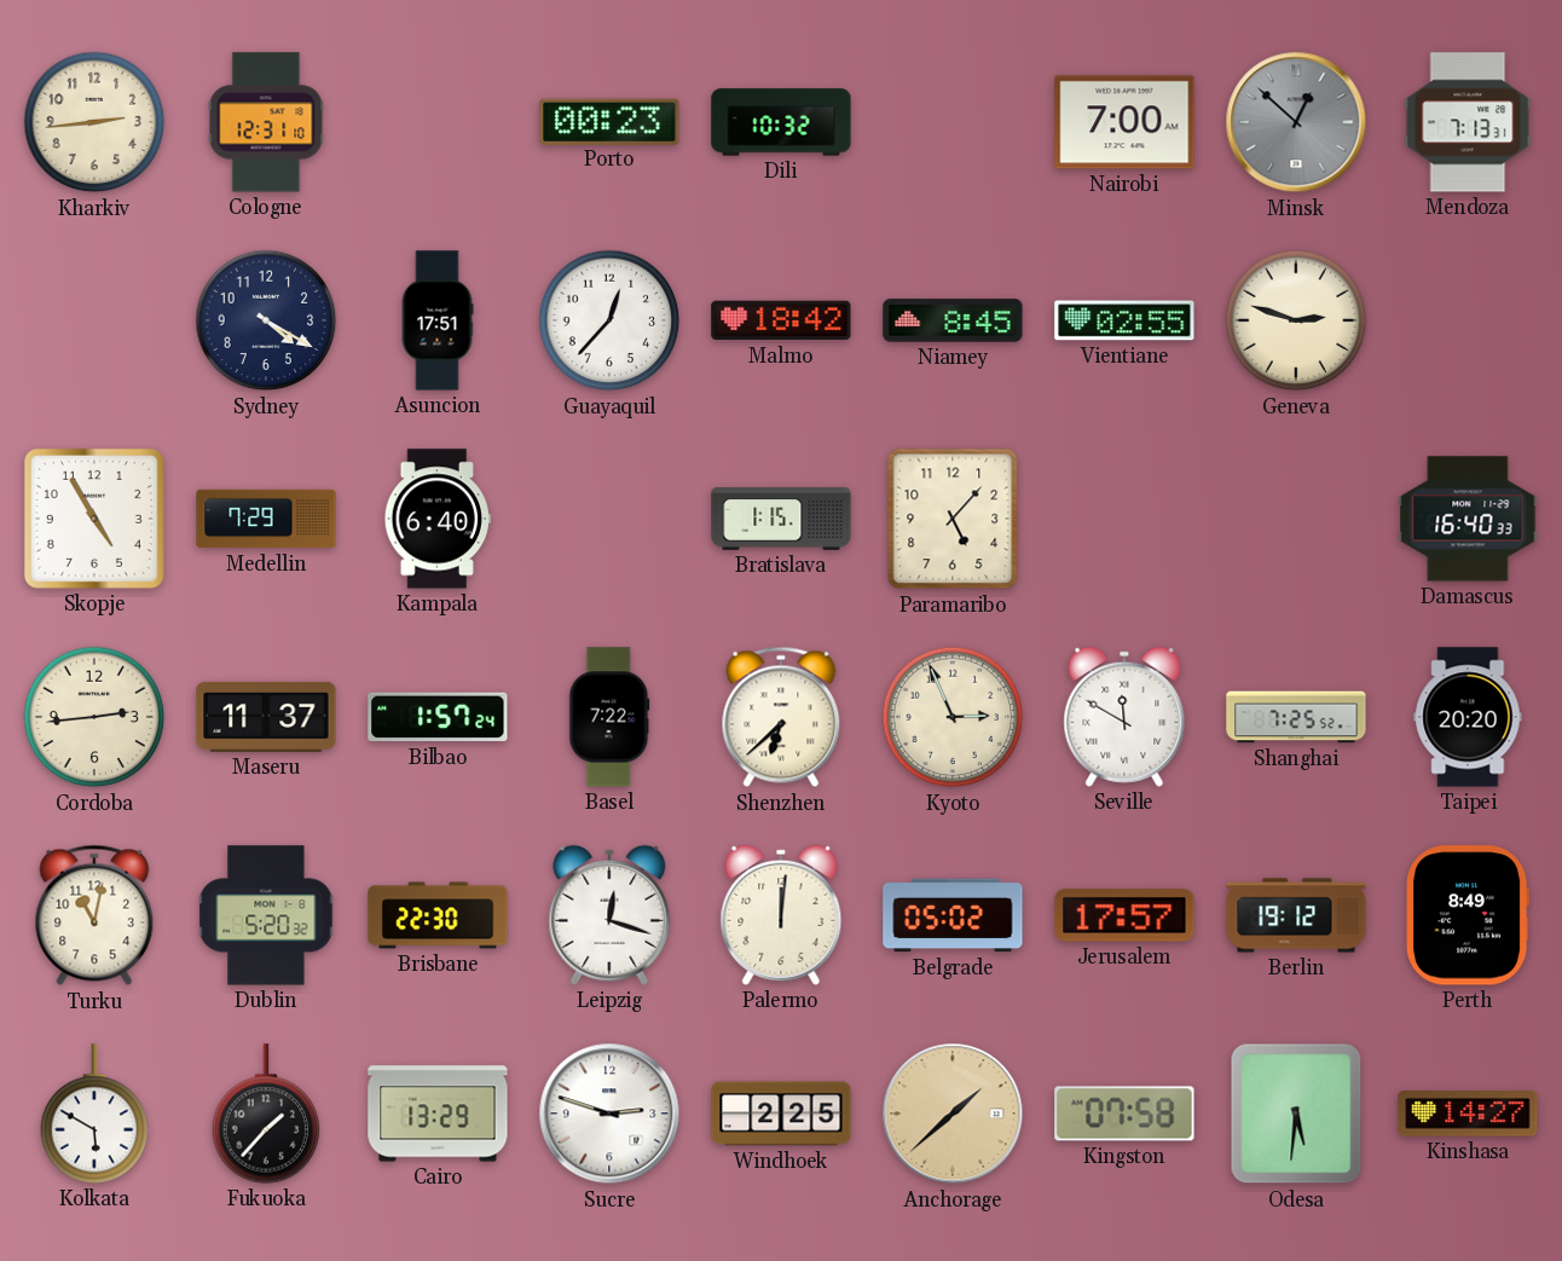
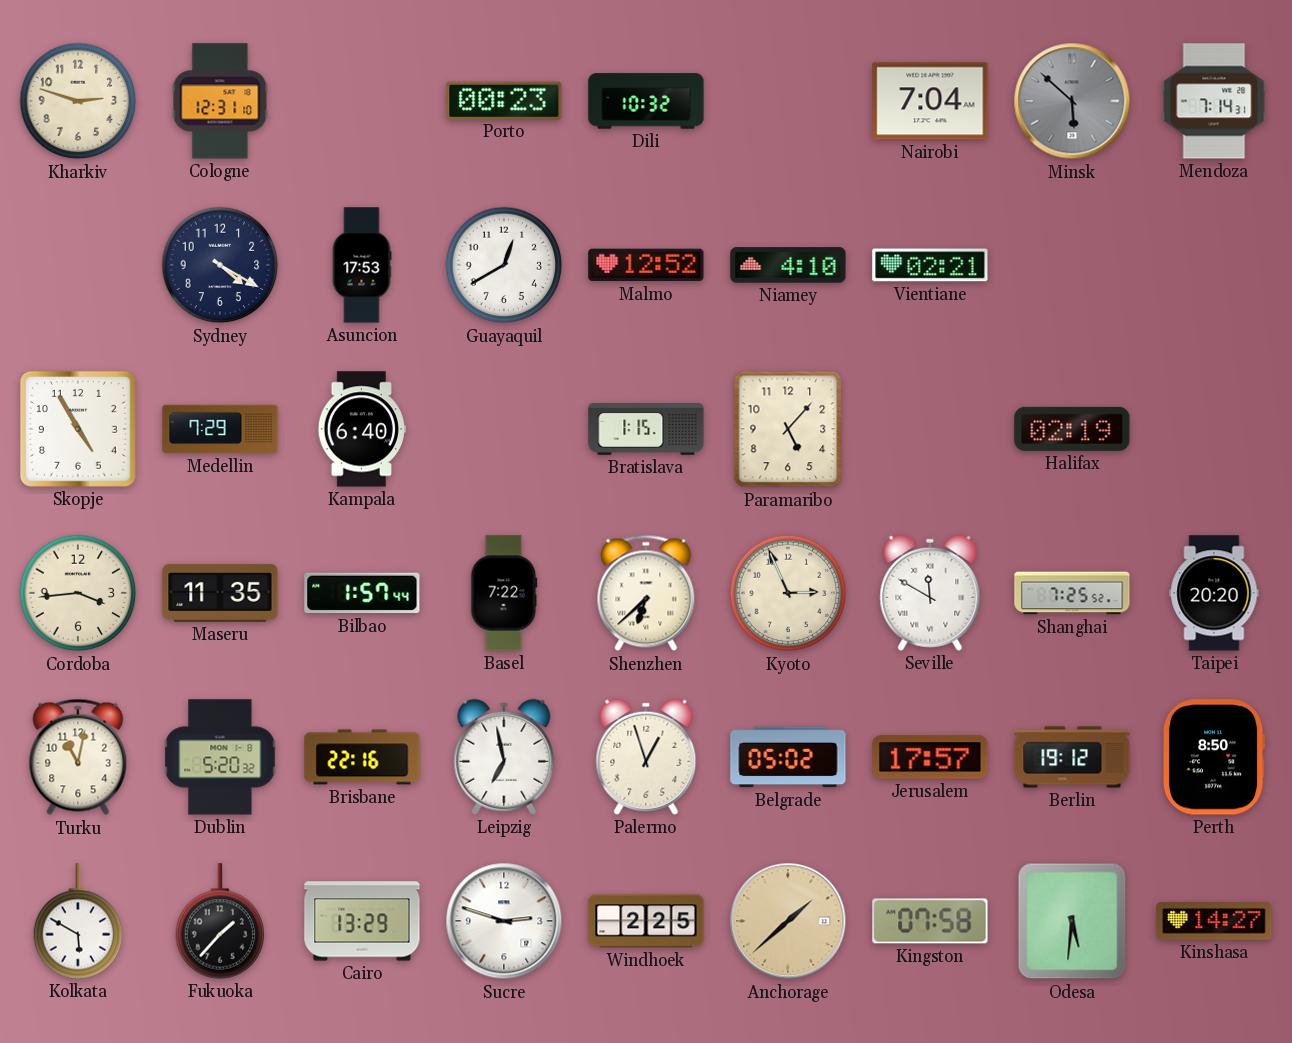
Kharkiv: 2:44 -> 2:48 (78, 101)
Nairobi: 7:00 -> 7:04 (930, 101)
Minsk: 12:52 -> 5:52 (1072, 101)
Mendoza: 7:13 -> 7:14 (1214, 101)
Asuncion: 17:51 -> 17:53 (362, 265)
Guayaquil: 12:37 -> 12:40 (504, 265)
Malmo: 18:42 -> 12:52 (646, 265)
Niamey: 8:45 -> 4:10 (788, 265)
Vientiane: 02:55 -> 02:21 (930, 265)
Geneva: 2:48 -> none (1296, 320)
Halifax: none -> 02:19 (1072, 429)
Damascus: 16:40 -> none (1468, 519)
Cordoba: 2:44 -> 3:44 (78, 593)
Maseru: 11:37 -> 11:35 (220, 593)
Bilbao: 1:57:24 -> 1:57:44 (362, 593)
Brisbane: 22:30 -> 22:16 (362, 757)
Leipzig: 12:18 -> 6:58 (504, 757)
Palermo: 12:01 -> 12:57 (646, 757)
Perth: 8:49 -> 8:50 (1214, 757)
